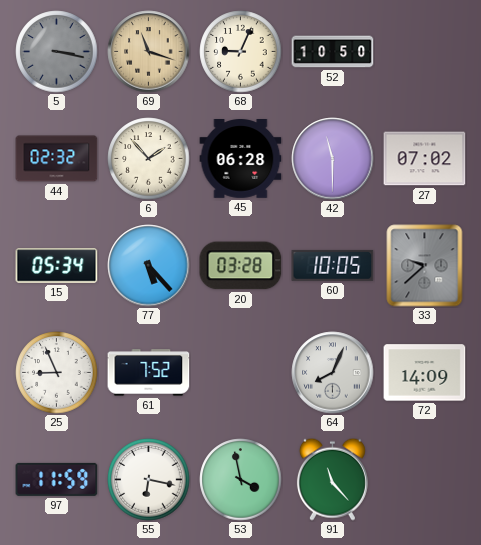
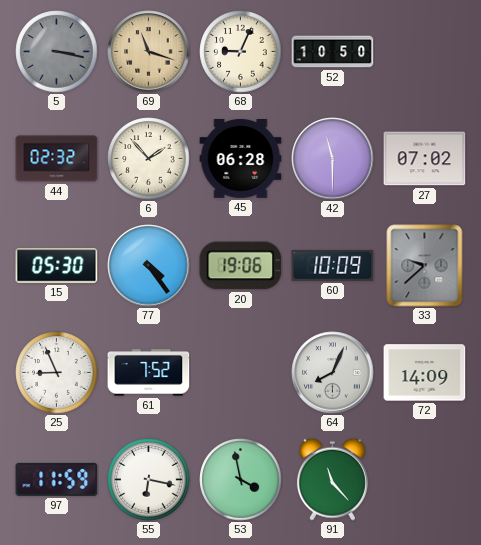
15: 05:34 -> 05:30 (57, 266)
77: 5:23 -> 4:24 (149, 266)
20: 03:28 -> 19:06 (241, 266)
60: 10:05 -> 10:09 (333, 265)
